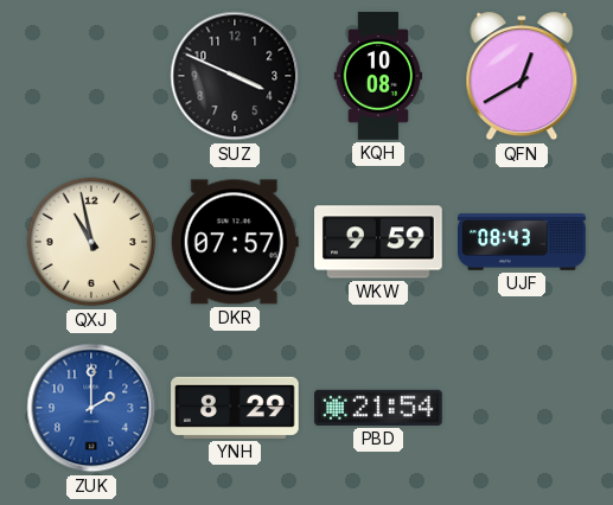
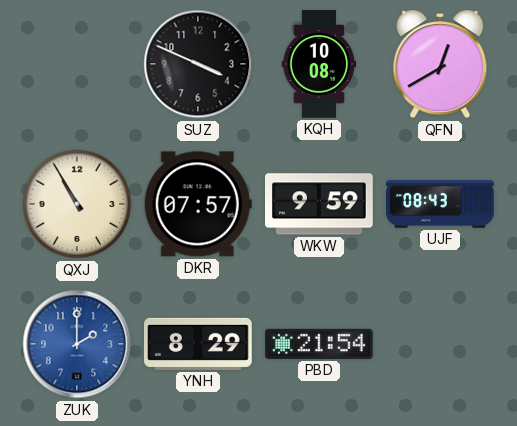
QXJ: 10:58 -> 10:55 (77, 204)
